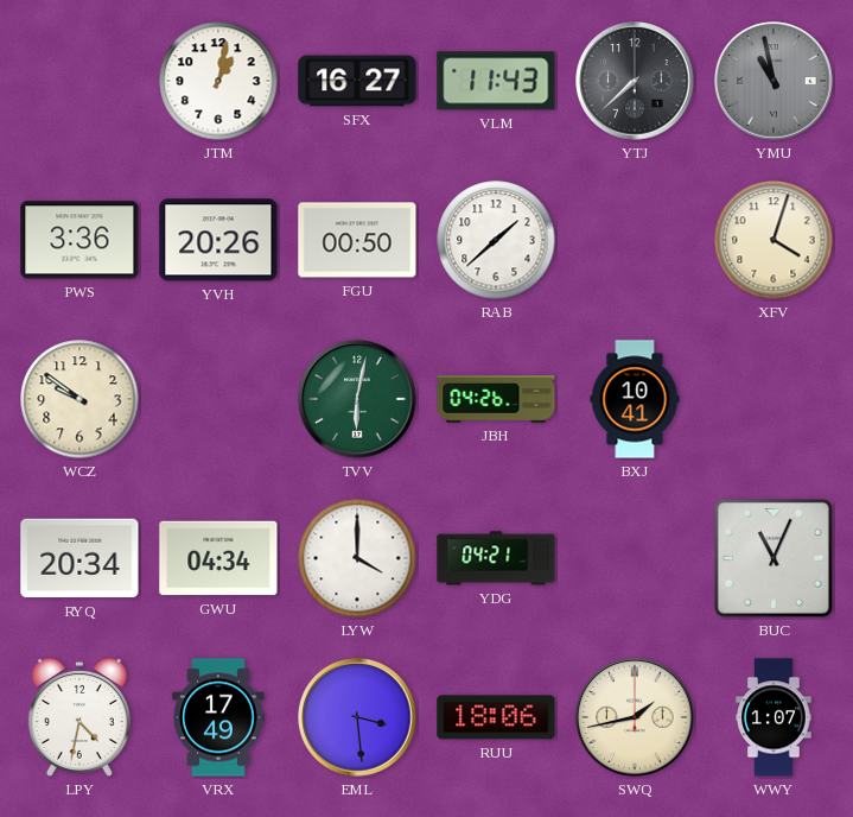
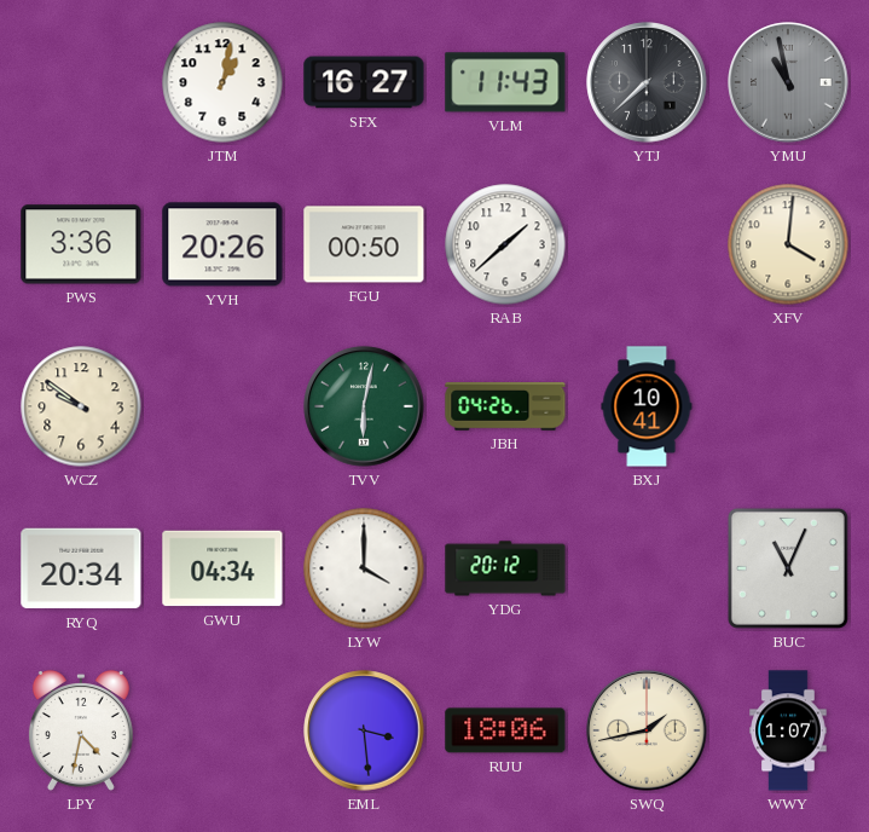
XFV: 4:03 -> 4:01 (788, 244)
YDG: 04:21 -> 20:12 (505, 568)
VRX: 17:49 -> none (218, 717)
